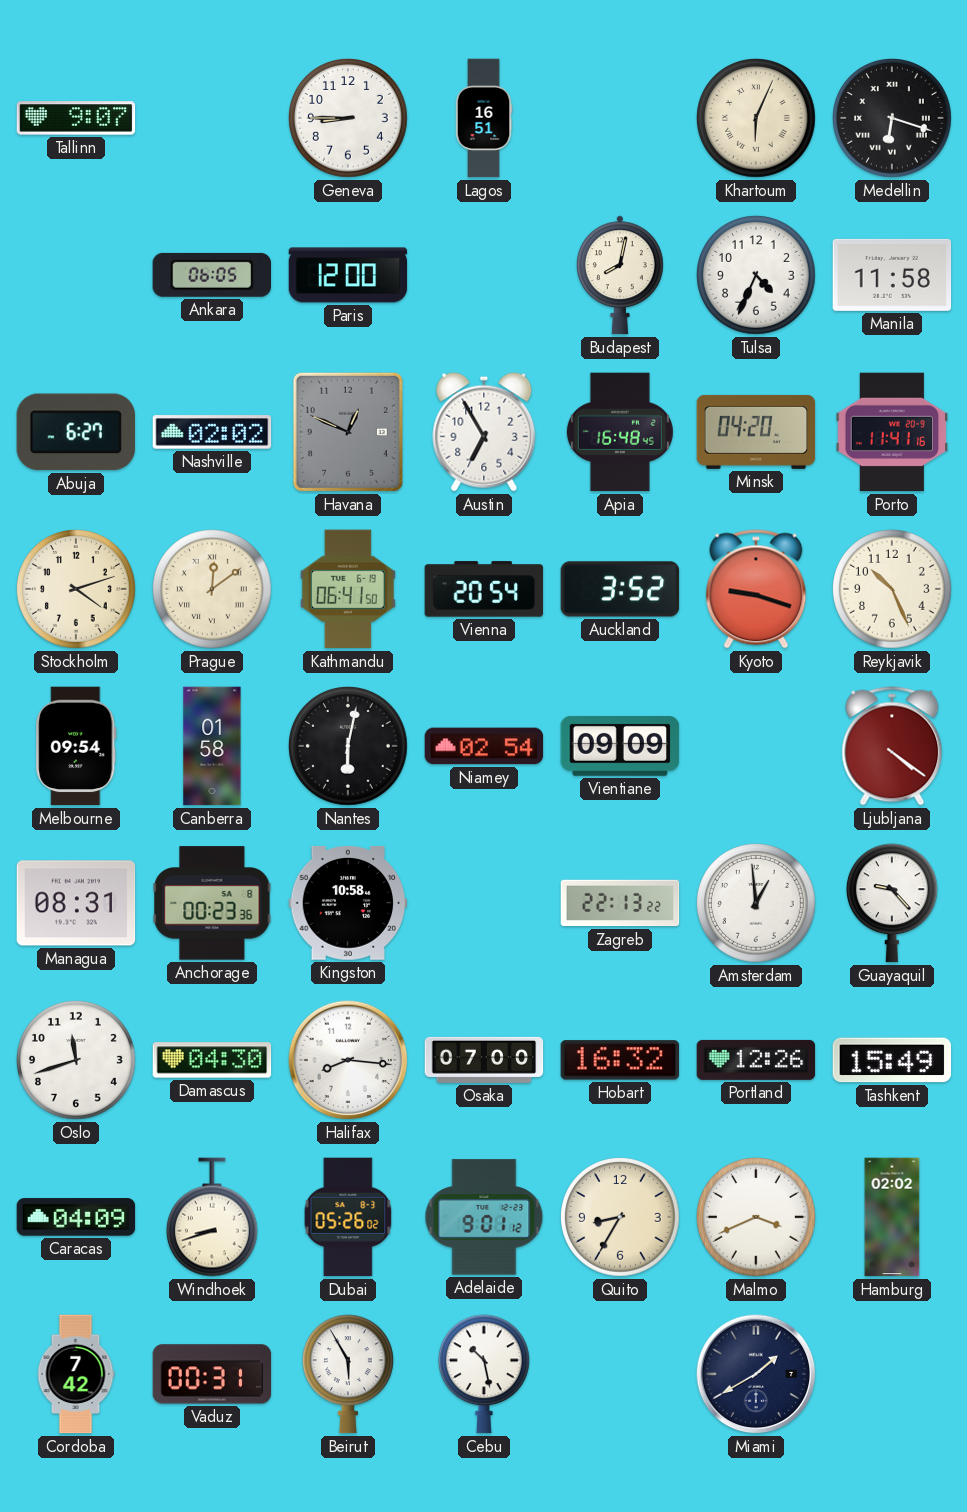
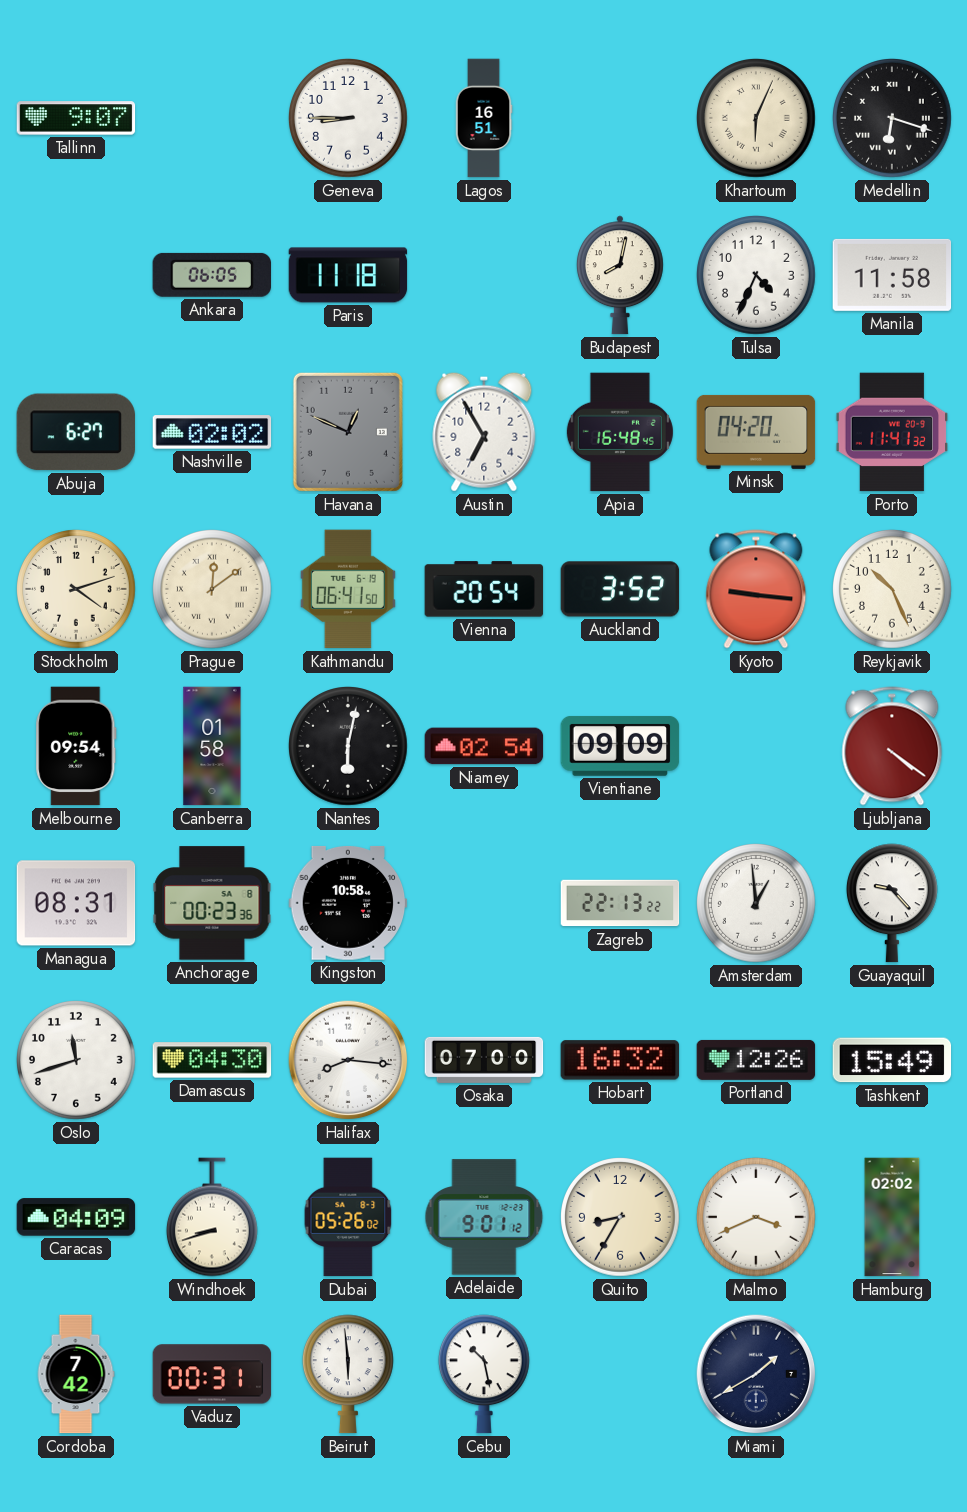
Paris: 12:00 -> 11:18 (348, 275)
Porto: 11:41:16 -> 11:41:32 (892, 432)
Kyoto: 9:18 -> 9:16 (756, 589)
Beirut: 5:55 -> 5:59 (348, 1374)
